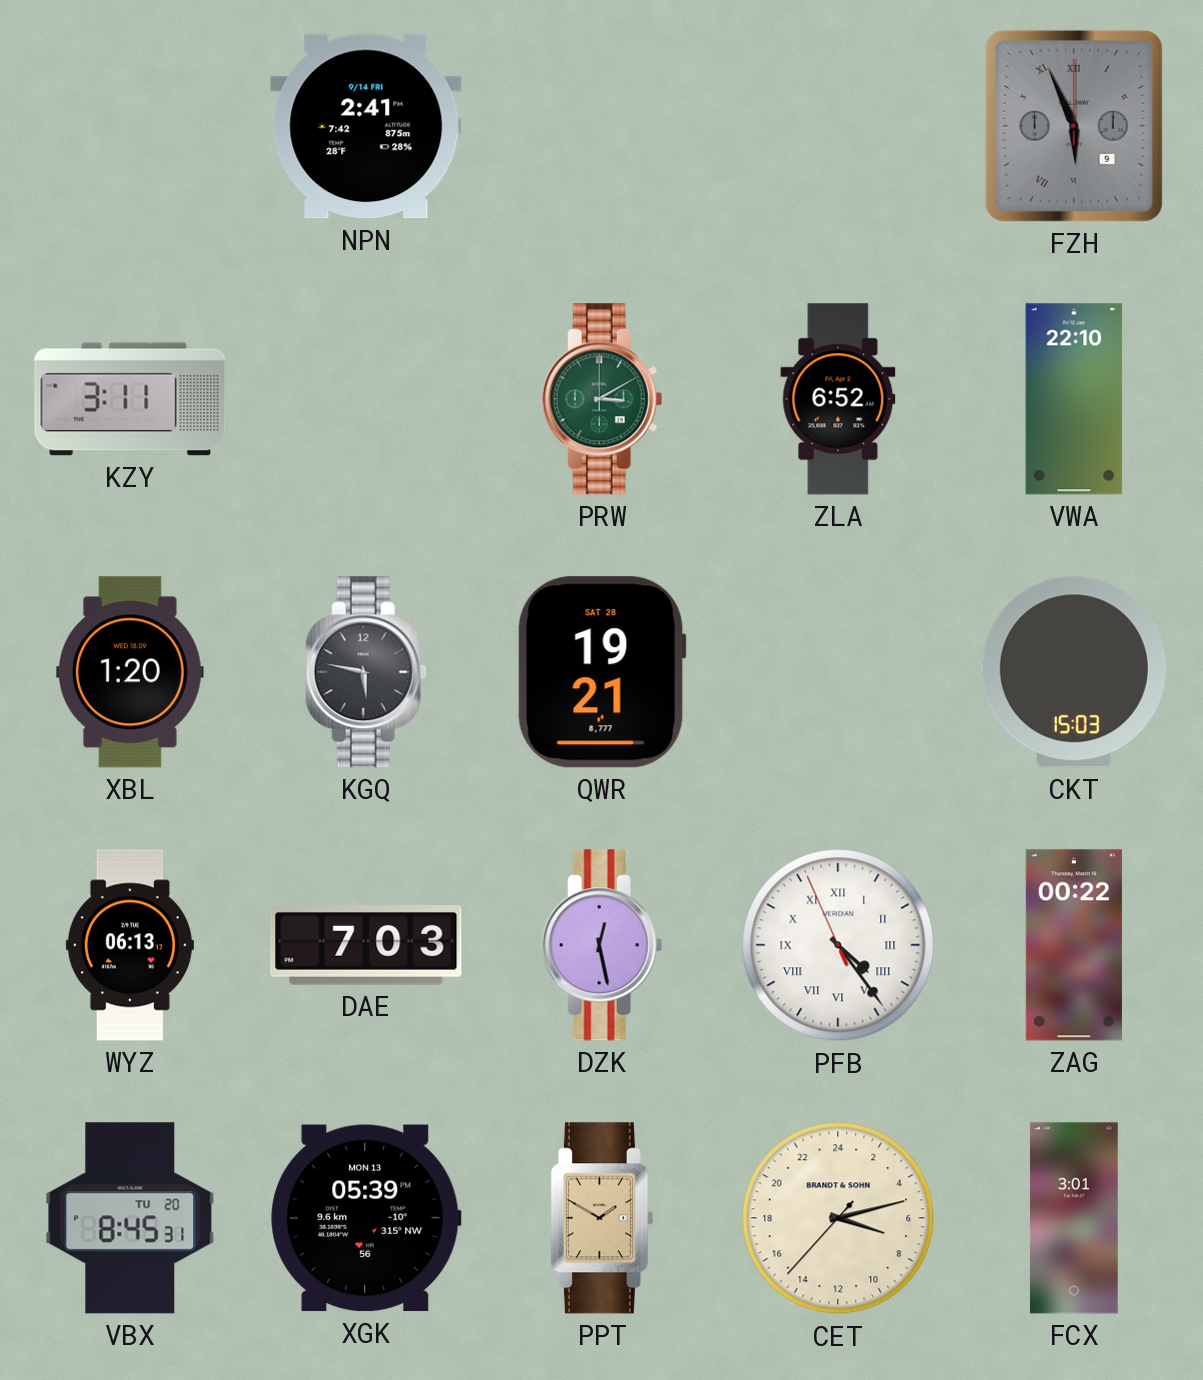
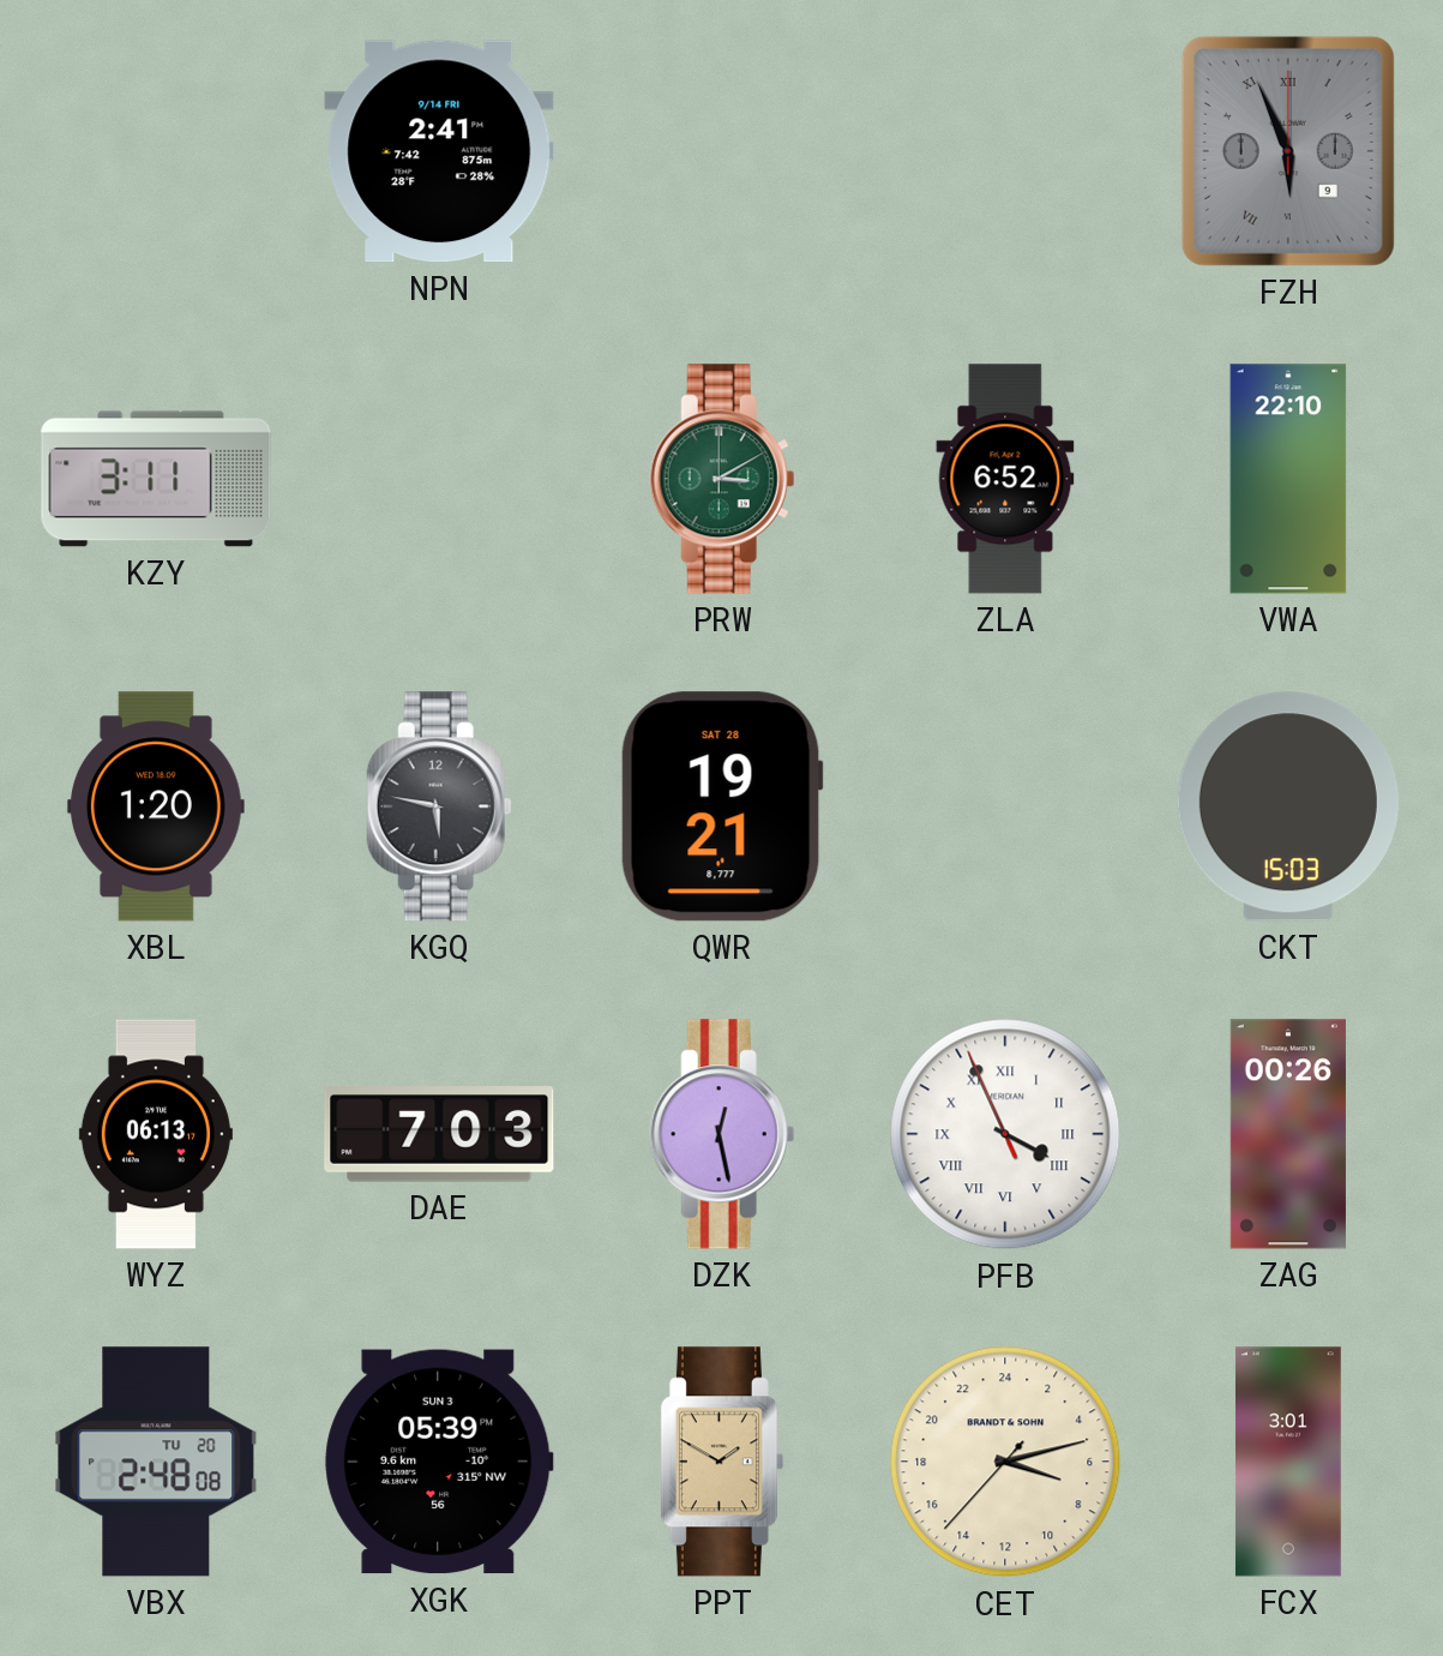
PFB: 4:23 -> 3:55 (1005, 1134)
ZAG: 00:22 -> 00:26 (1288, 1134)
VBX: 8:45 -> 2:48 (156, 1462)
XGK date: MON 13 -> SUN 3 (439, 1462)
